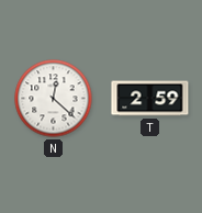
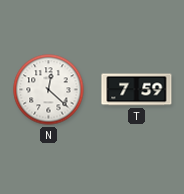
T: 2:59 -> 7:59 (137, 90)
